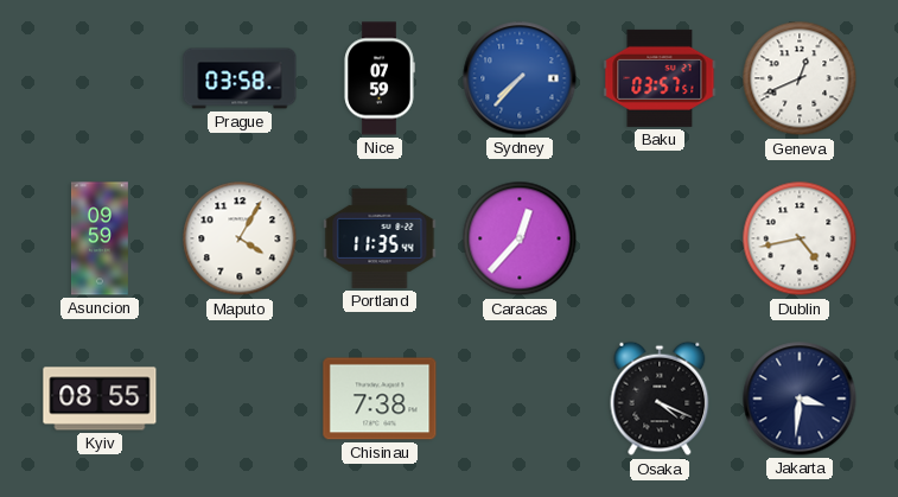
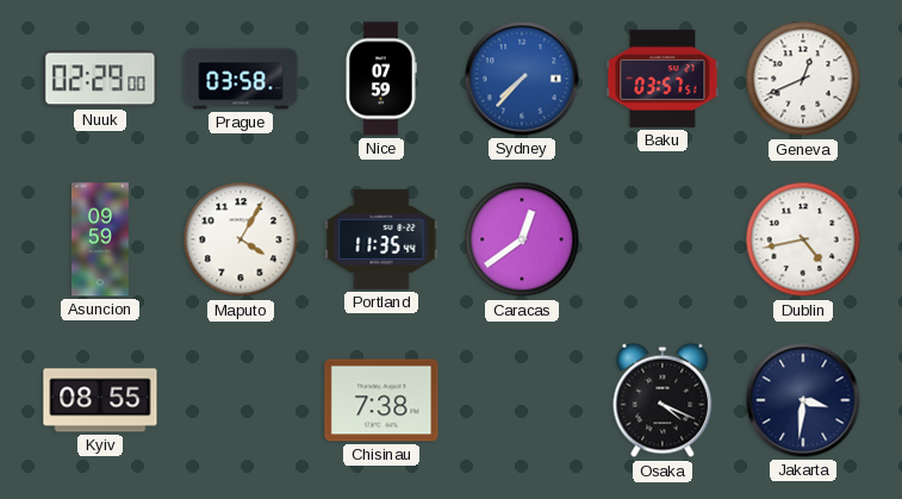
Nuuk: none -> 02:29 (100, 79)
Caracas: 12:37 -> 12:39 (522, 239)
